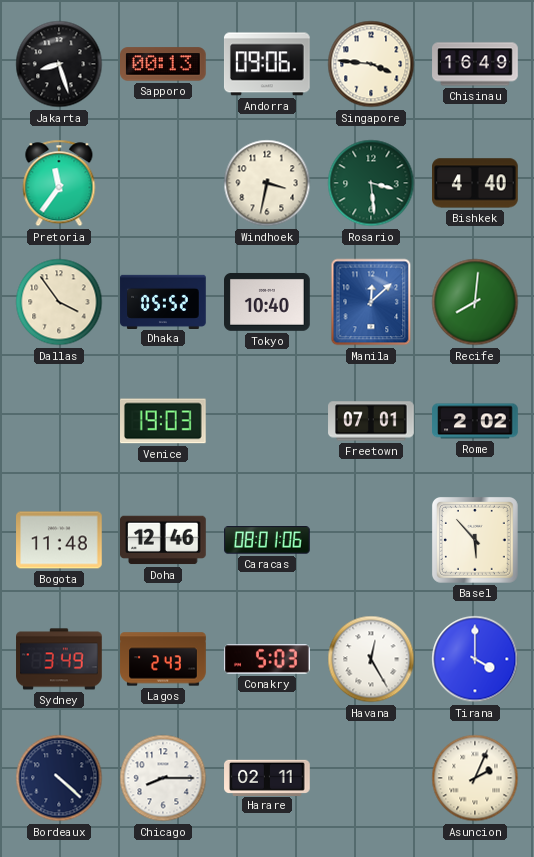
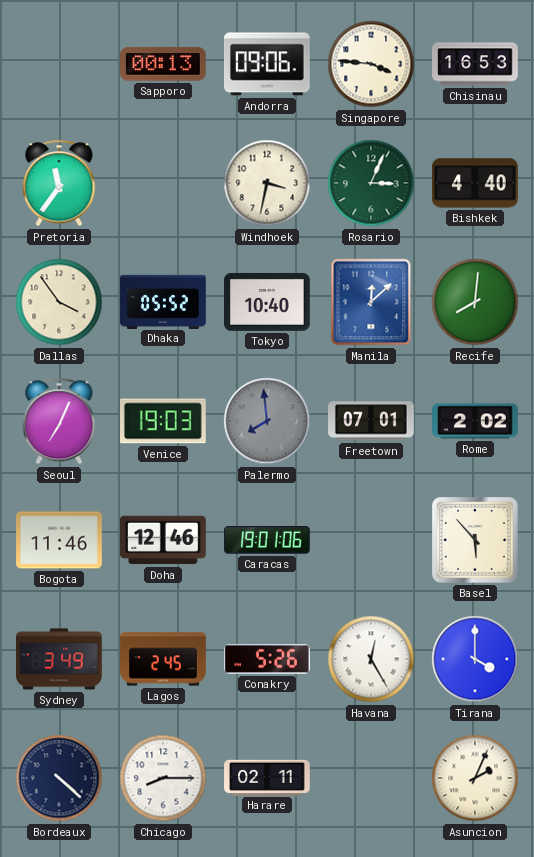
Jakarta: 8:27 -> none (59, 64)
Chisinau: 16:49 -> 16:53 (475, 64)
Rosario: 3:29 -> 3:04 (371, 183)
Seoul: none -> 7:04 (59, 421)
Palermo: none -> 7:59 (267, 421)
Bogota: 11:48 -> 11:46 (59, 540)
Caracas: 08:01 -> 19:01 (268, 541)
Lagos: 2:43 -> 2:45 (163, 659)
Conakry: 5:03 -> 5:26 (267, 659)
